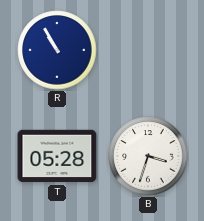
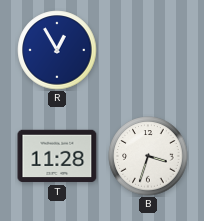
R: 10:55 -> 12:55 (57, 50)
T: 05:28 -> 11:28 (57, 156)
